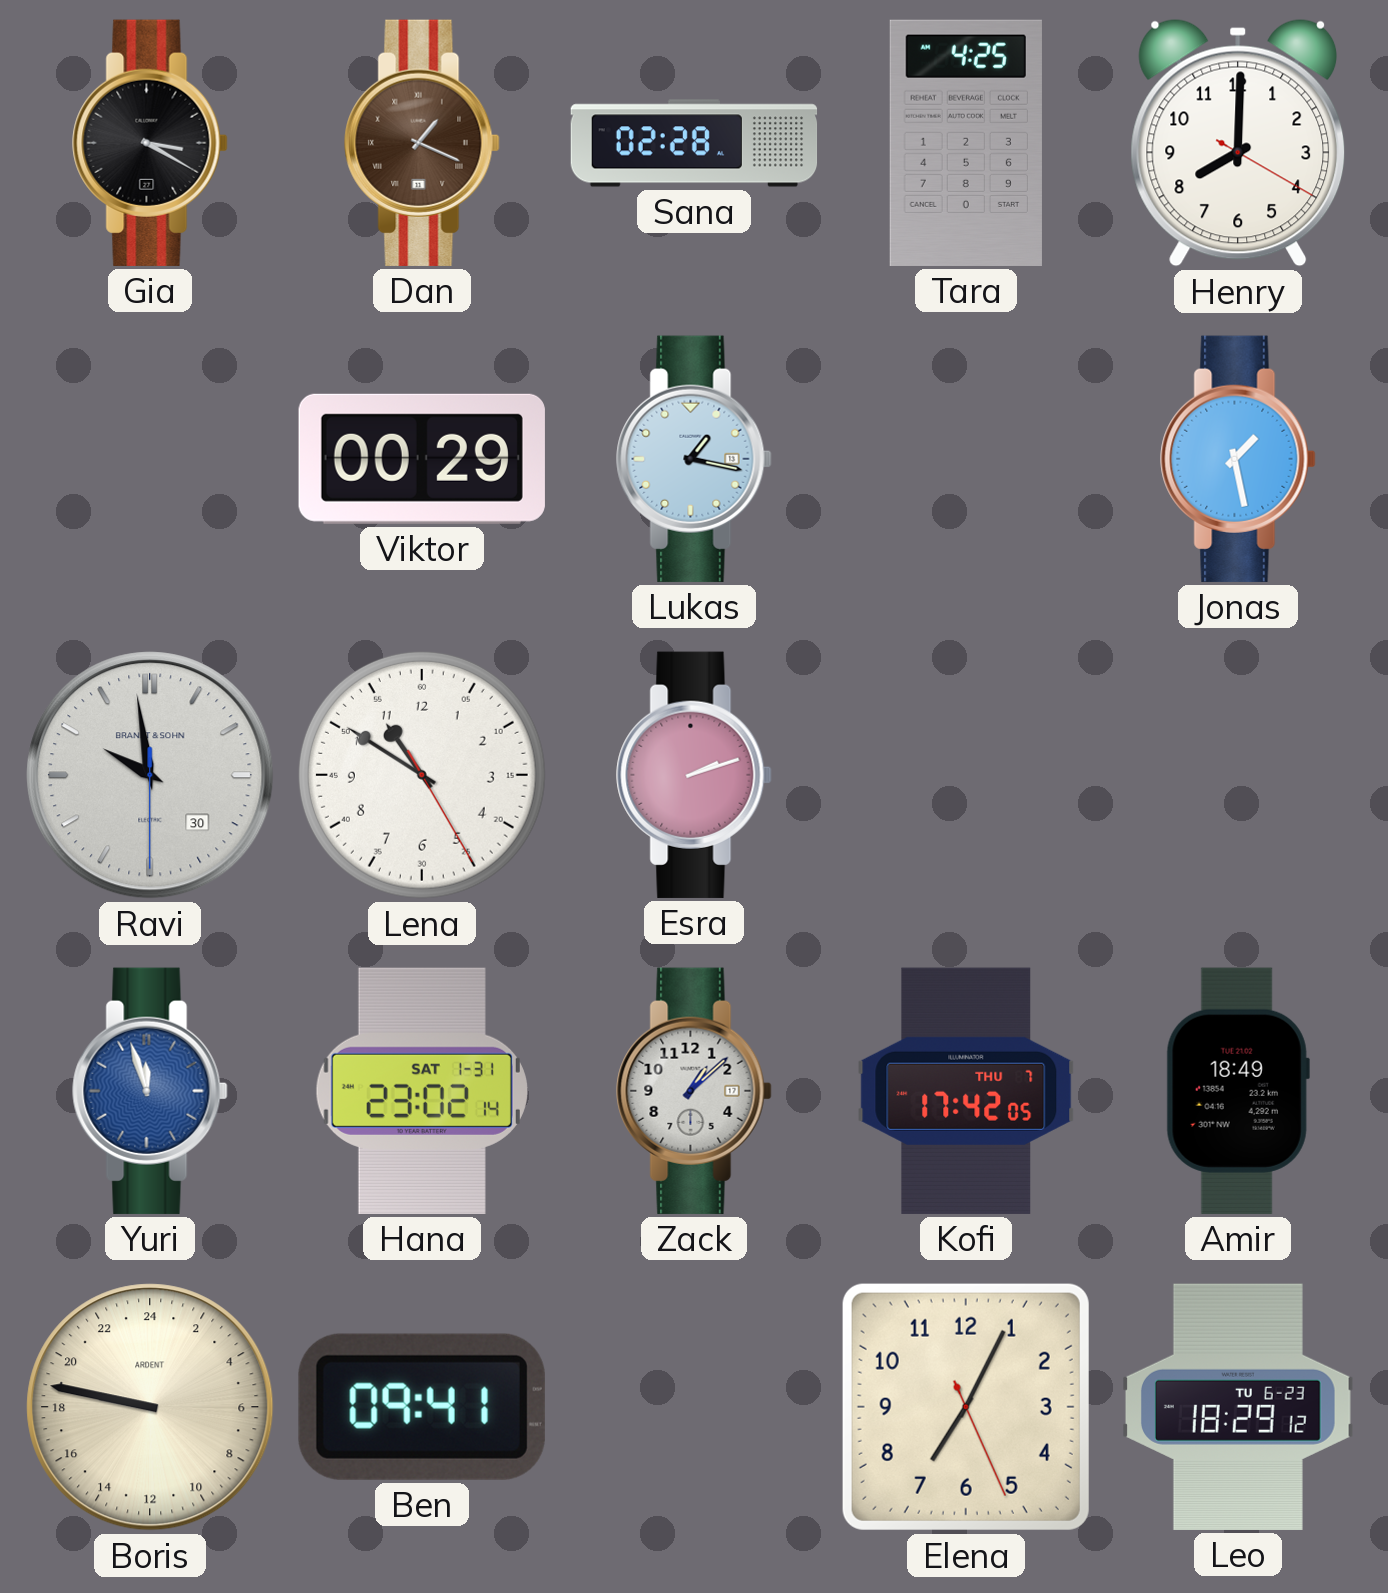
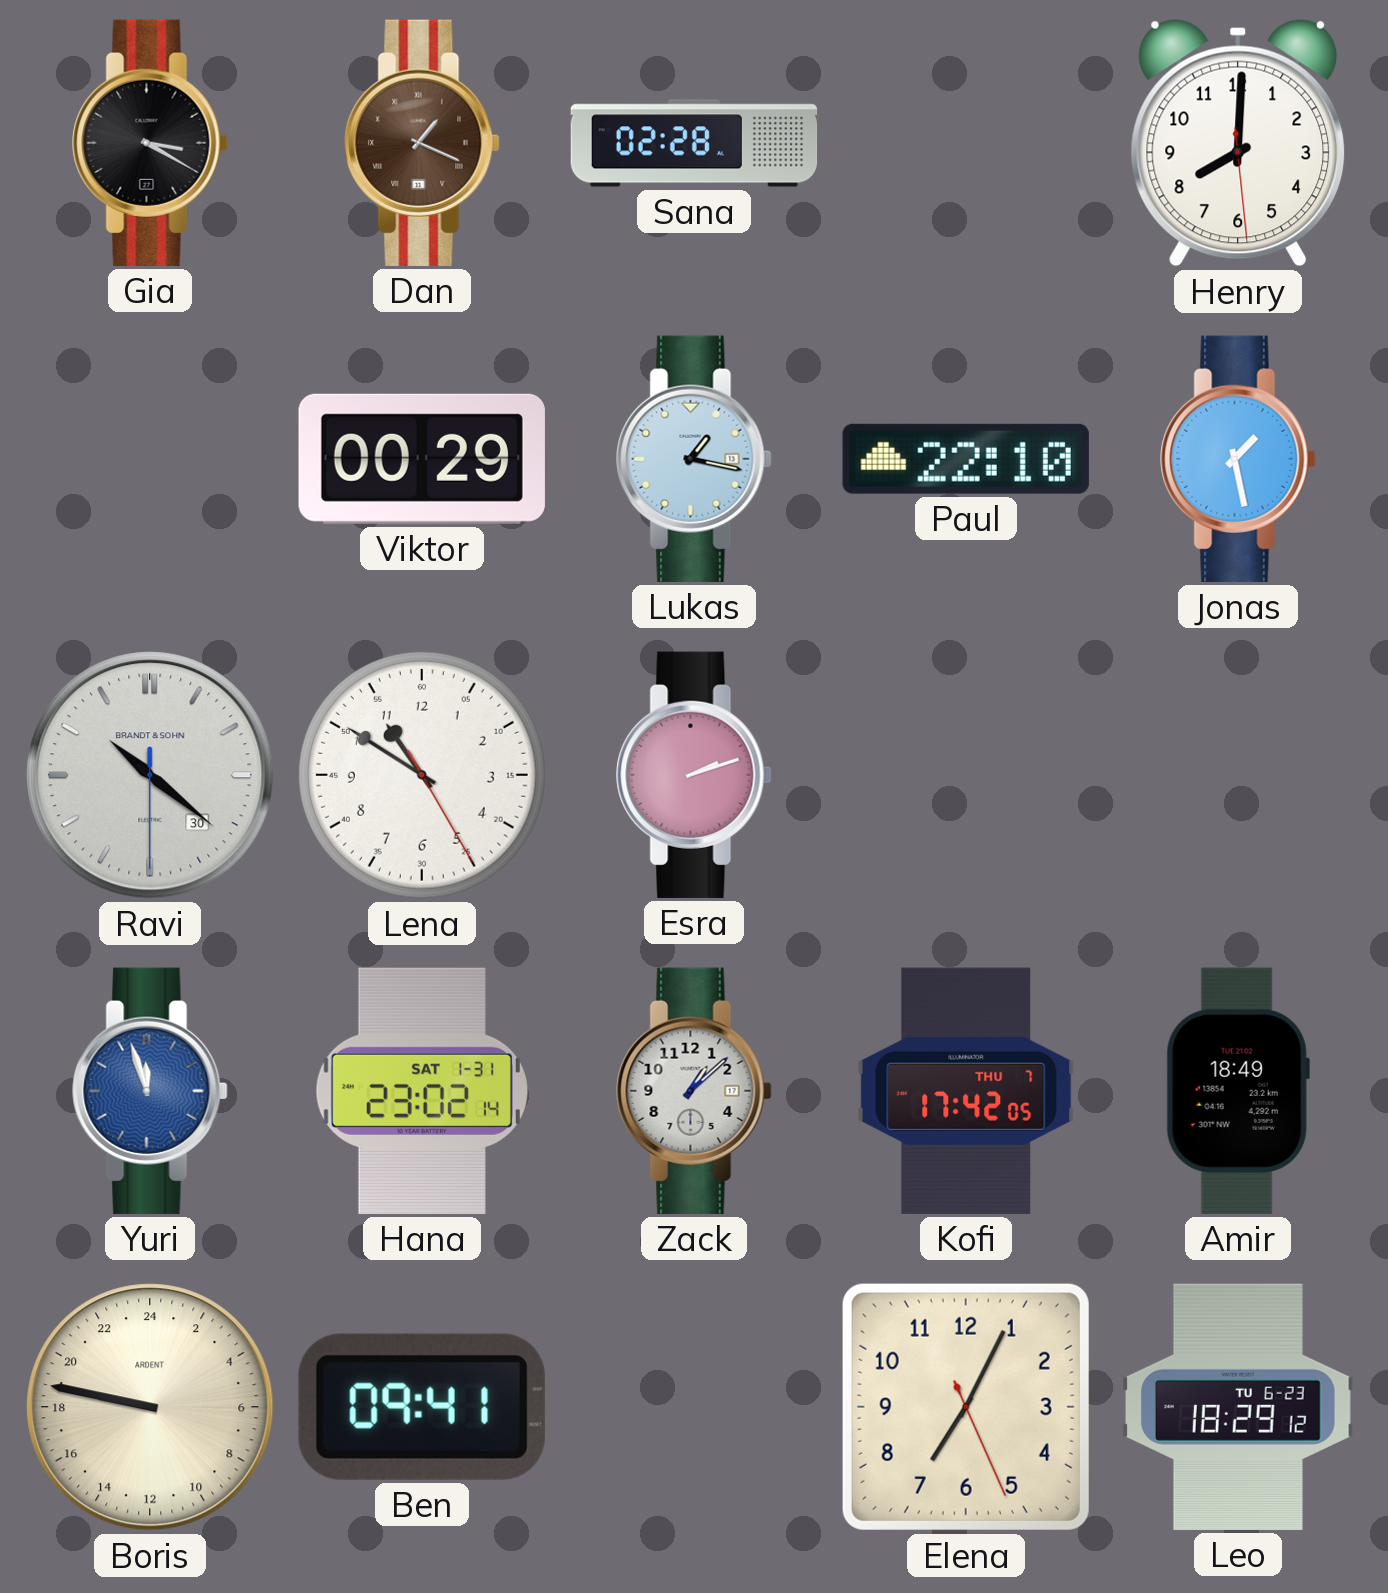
Tara: 4:25 -> none (966, 143)
Henry: 8:00:20 -> 8:00:29 (1238, 143)
Paul: none -> 22:10 (966, 459)
Ravi: 9:58 -> 10:21 (150, 775)
